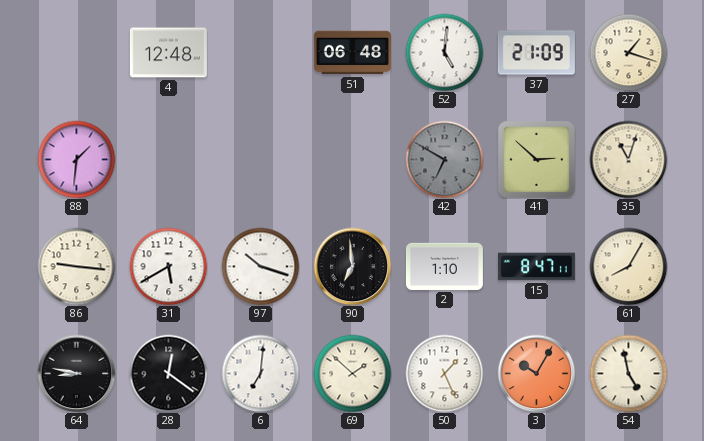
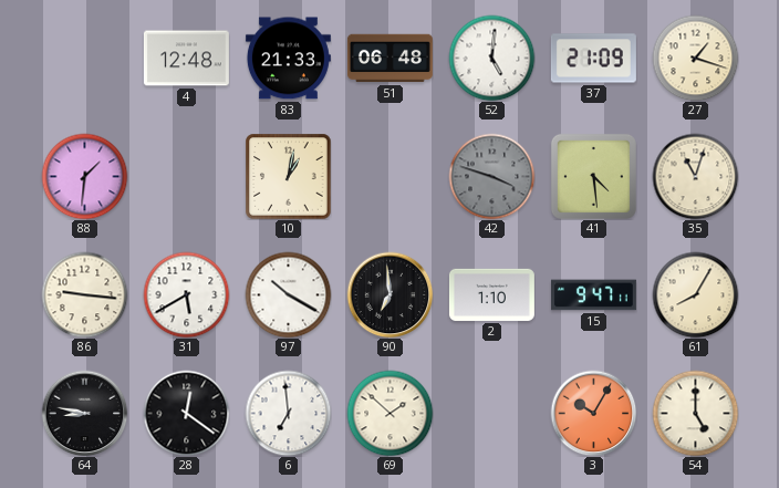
83: none -> 21:33 (288, 59)
10: none -> 1:02 (288, 176)
42: 6:50 -> 3:48 (491, 176)
41: 2:52 -> 4:29 (593, 176)
97: 10:18 -> 10:20 (288, 294)
15: 8:47 -> 9:47 (593, 295)
6: 7:01 -> 6:59 (288, 413)
50: 1:26 -> none (444, 373)
54: 4:58 -> 5:00 (695, 413)
